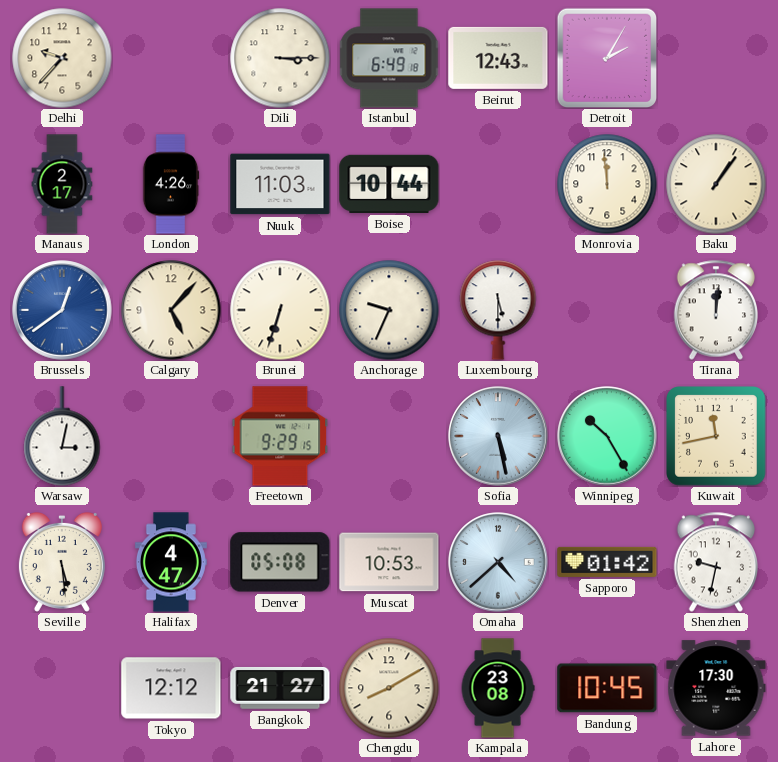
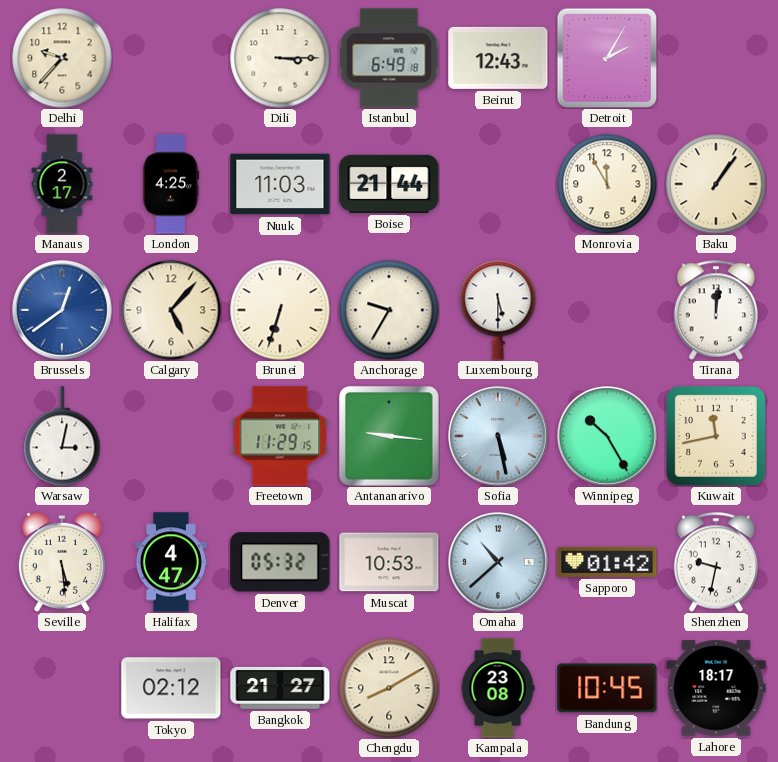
London: 4:26 -> 4:25 (171, 184)
Boise: 10:44 -> 21:44 (389, 184)
Monrovia: 11:59 -> 11:55 (607, 184)
Anchorage: 9:34 -> 9:35 (389, 310)
Freetown: 9:29 -> 11:29 (280, 436)
Antananarivo: none -> 9:16 (390, 437)
Denver: 05:08 -> 05:32 (280, 562)
Omaha: 4:38 -> 10:38 (498, 562)
Tokyo: 12:12 -> 02:12 (171, 688)
Lahore: 17:30 -> 18:17 (716, 688)
